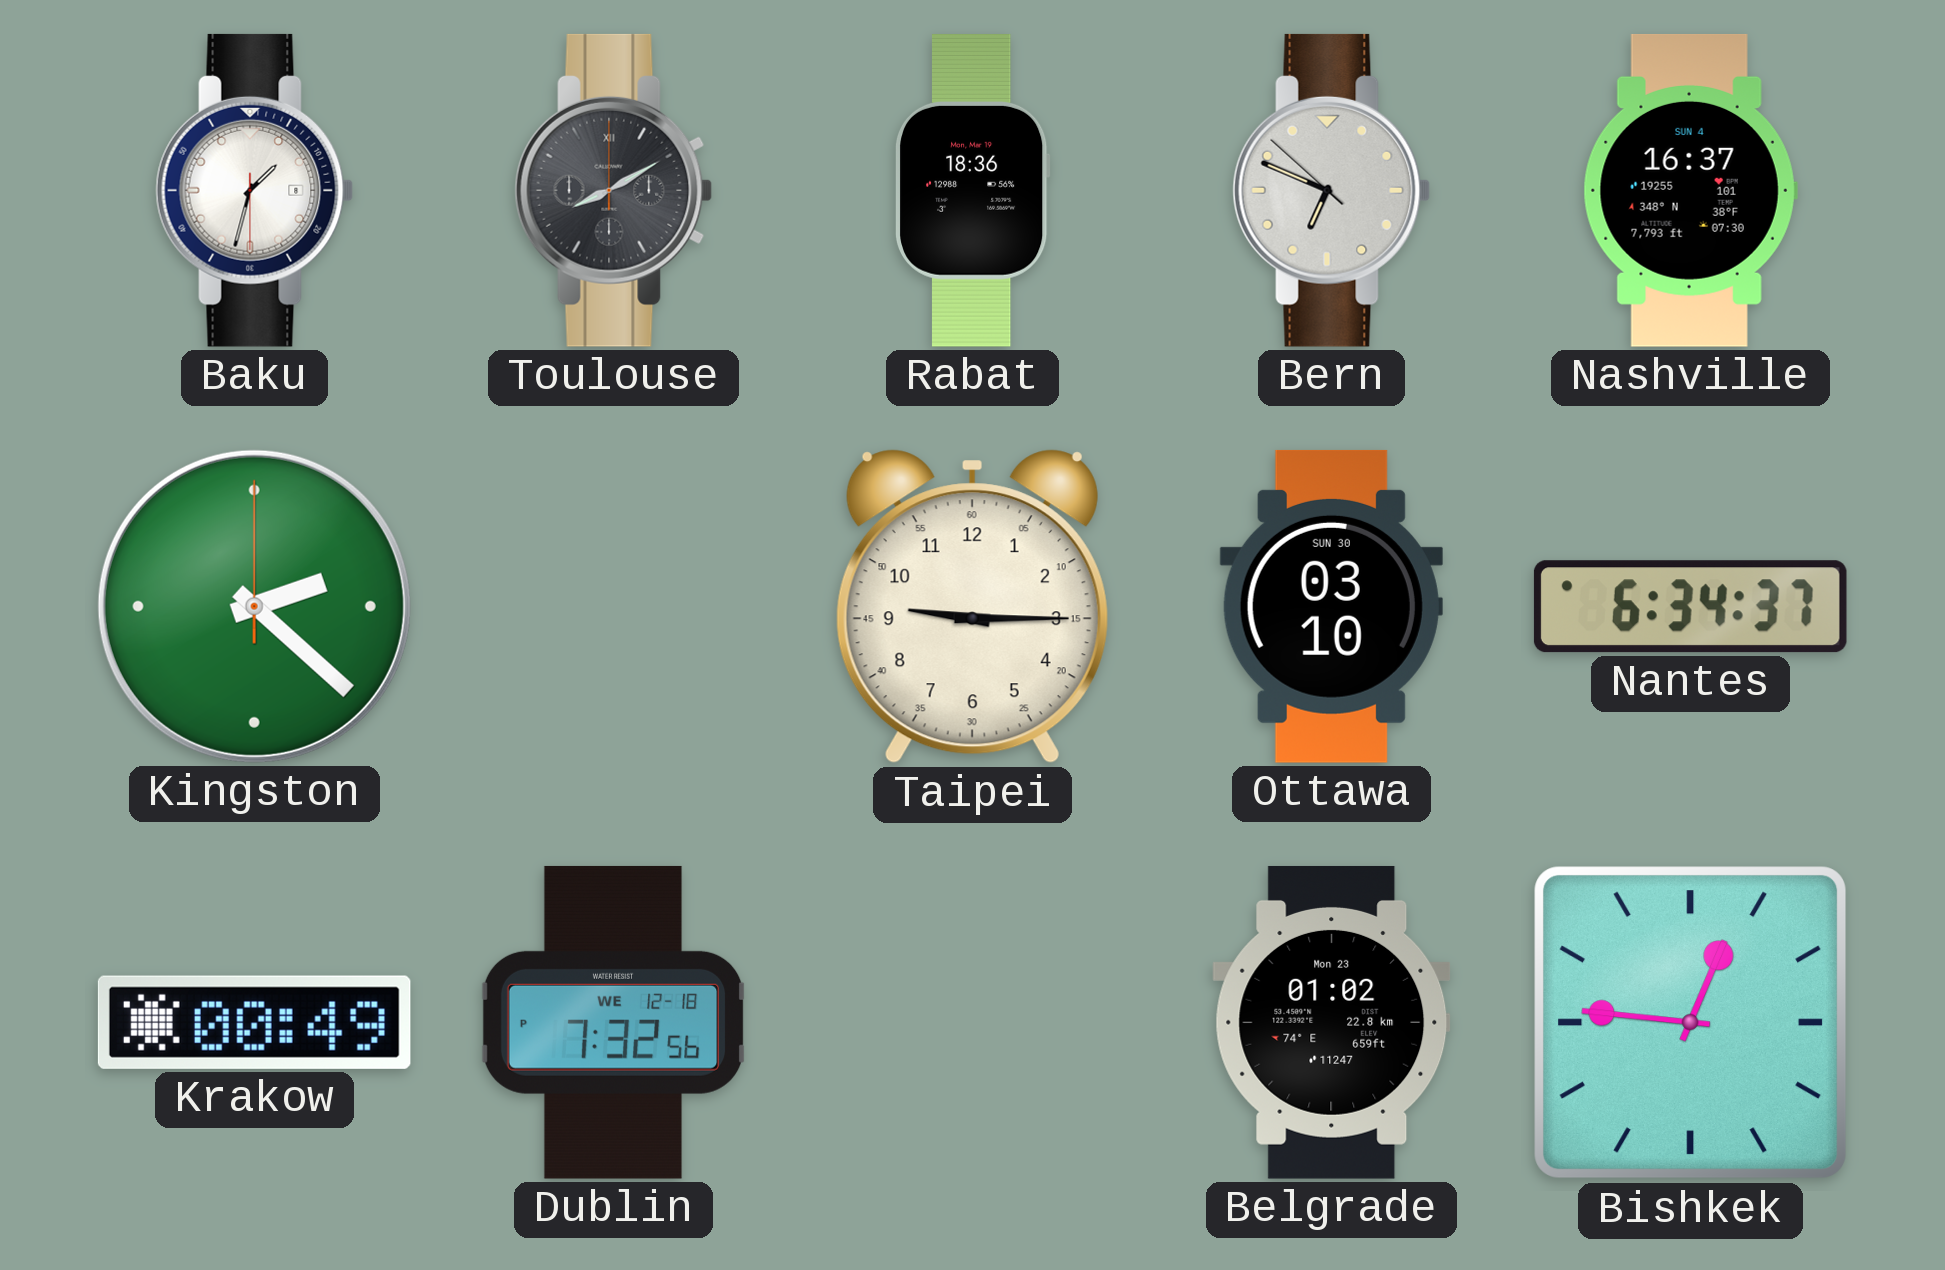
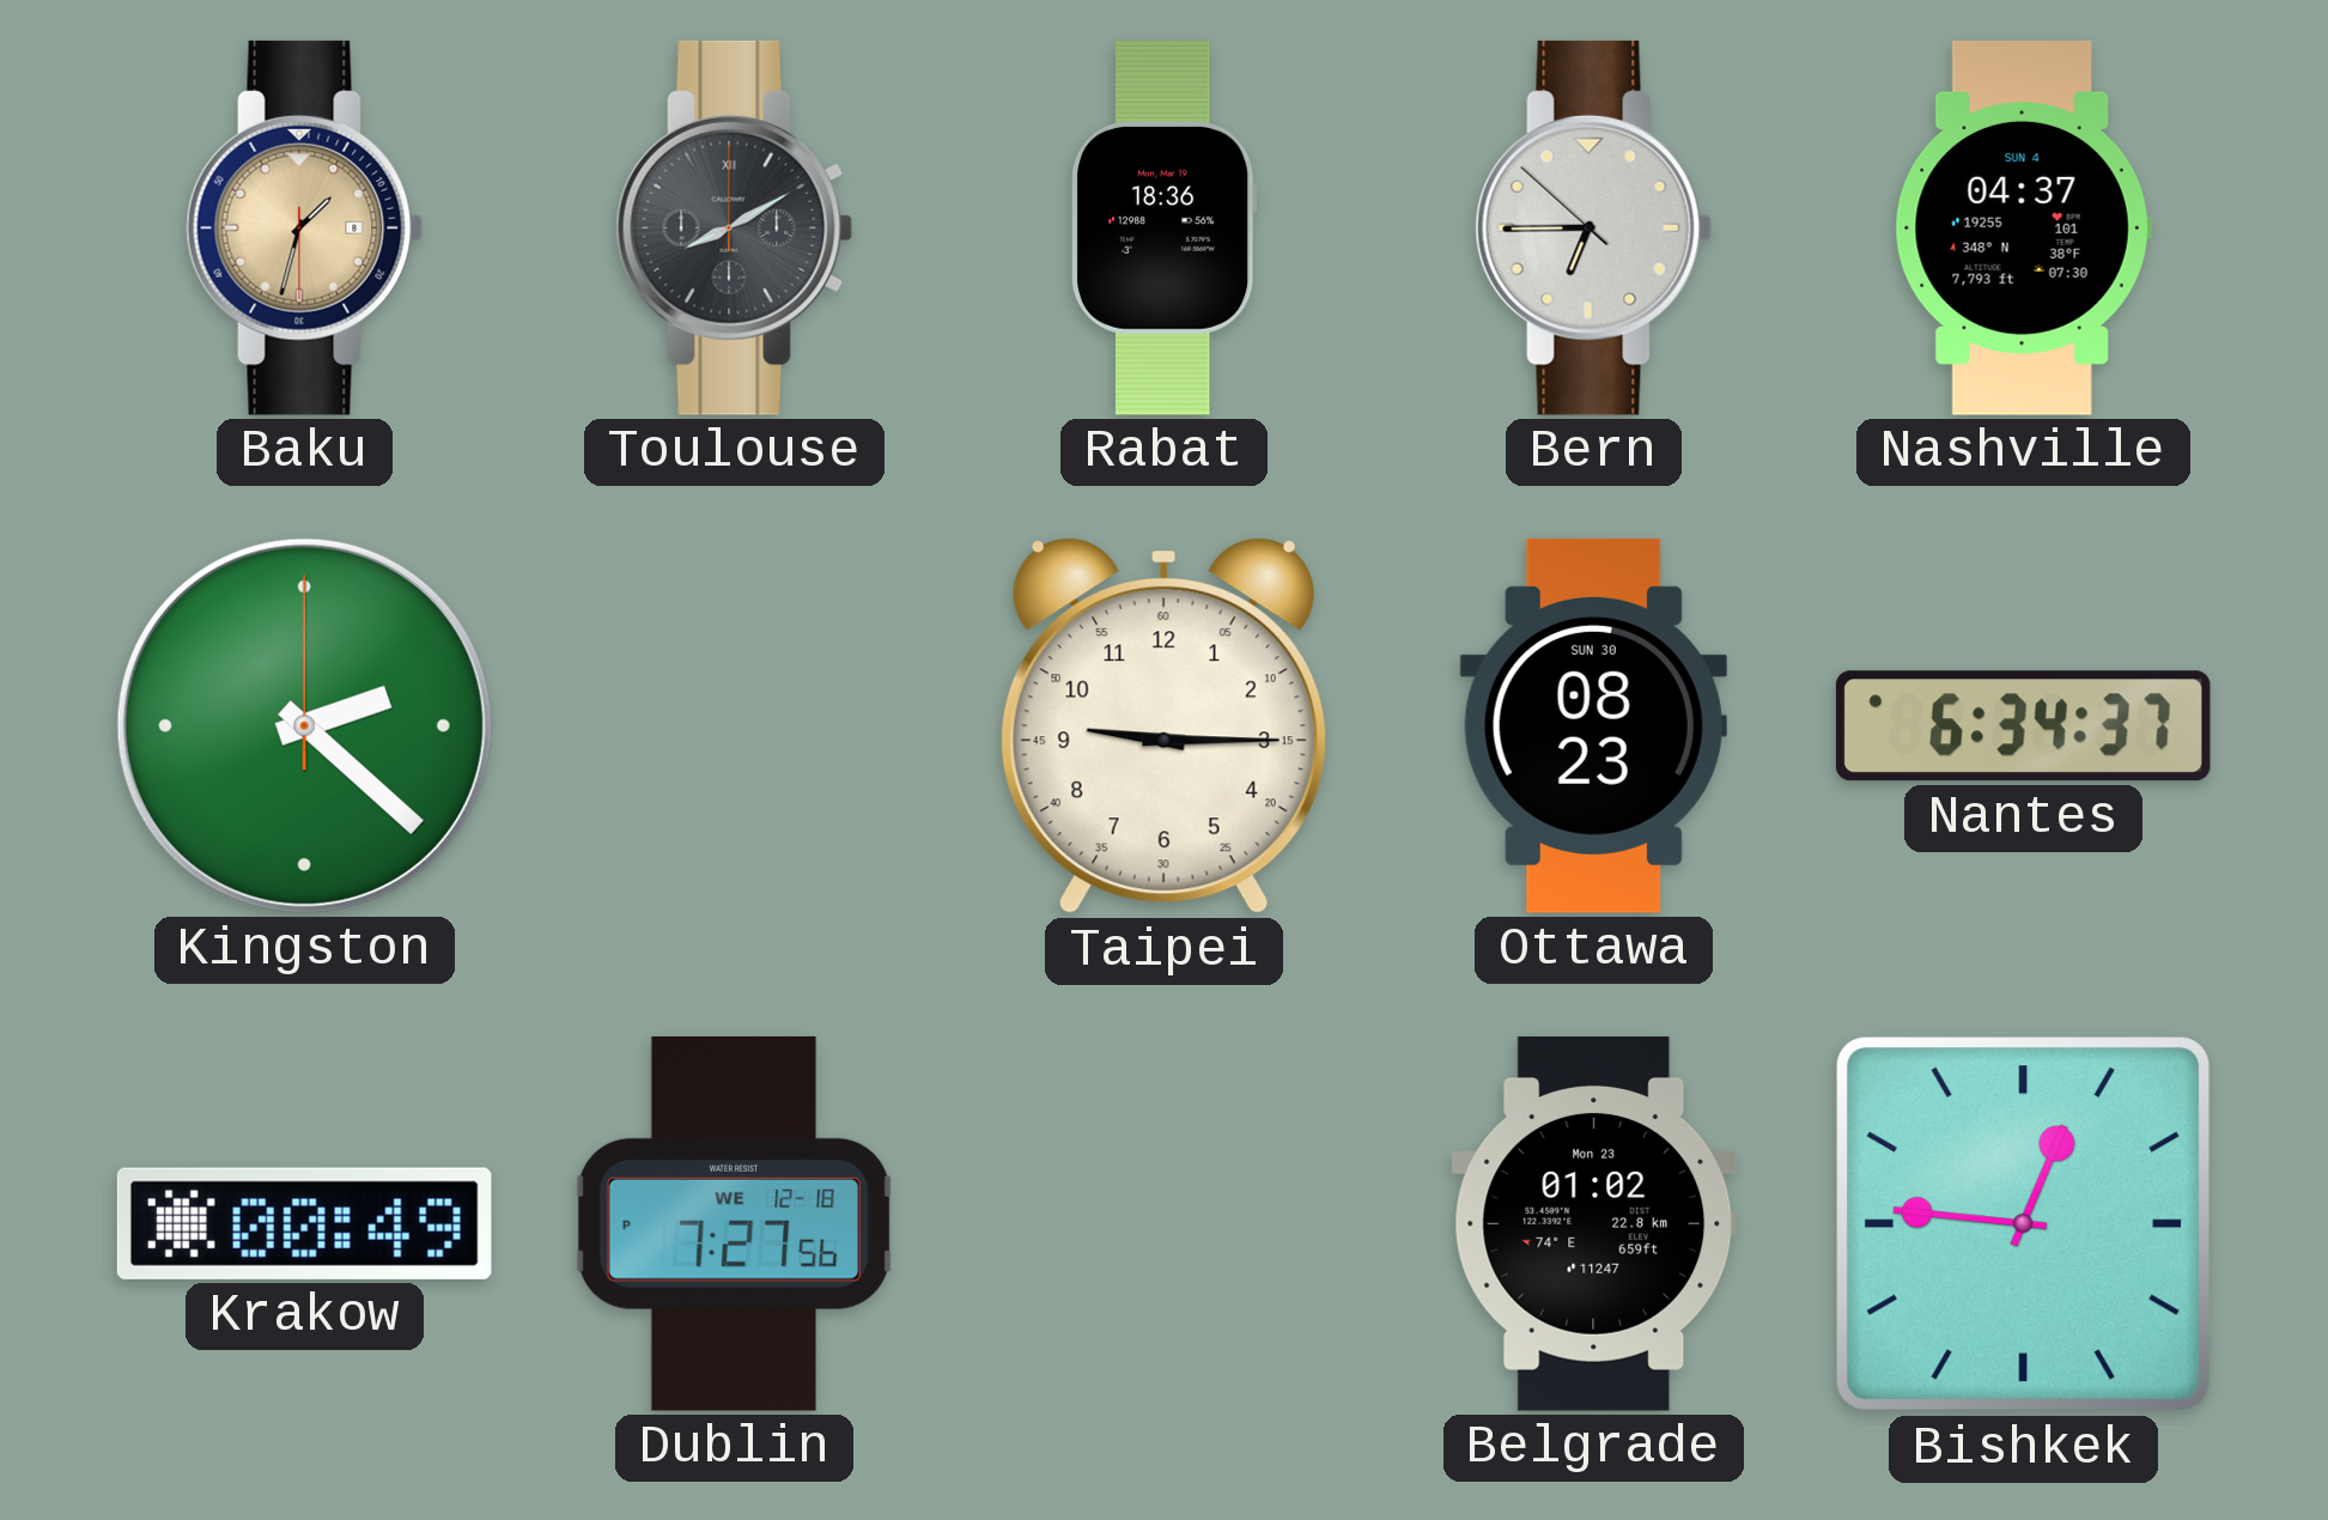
Baku dial: white -> champagne (305, 227)
Bern: 6:48 -> 6:44 (1594, 227)
Nashville: 16:37 -> 04:37 (2023, 227)
Ottawa: 03:10 -> 08:23 (1593, 725)
Dublin: 7:32 -> 7:27 (735, 1223)
